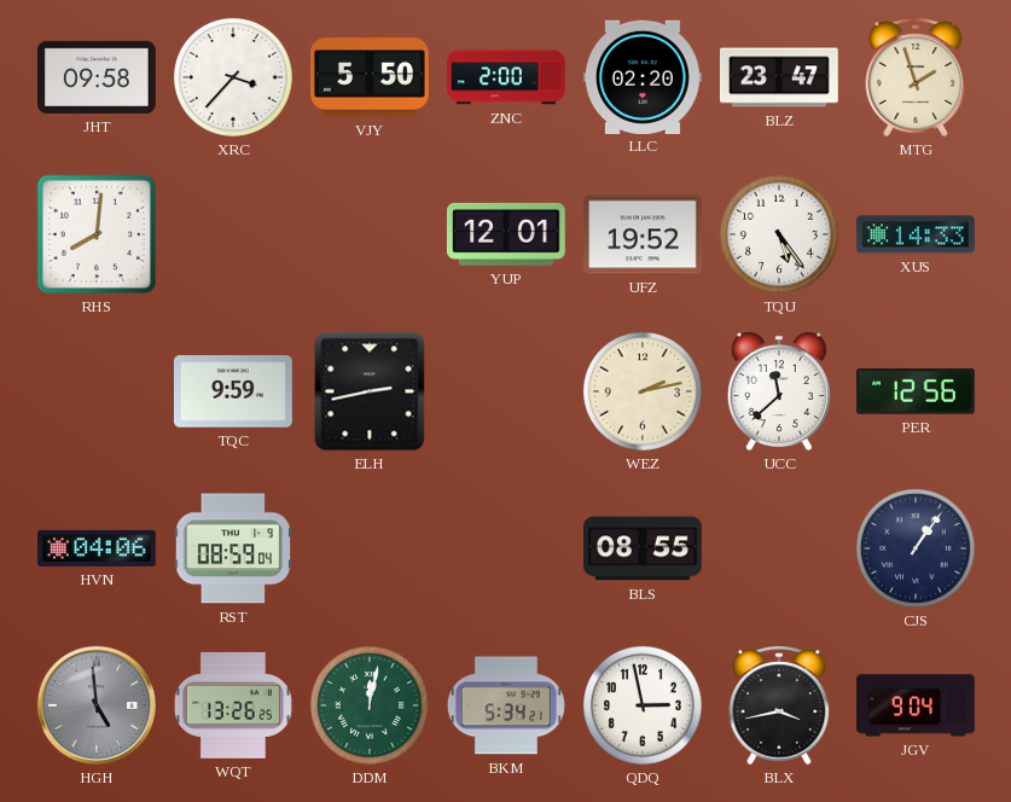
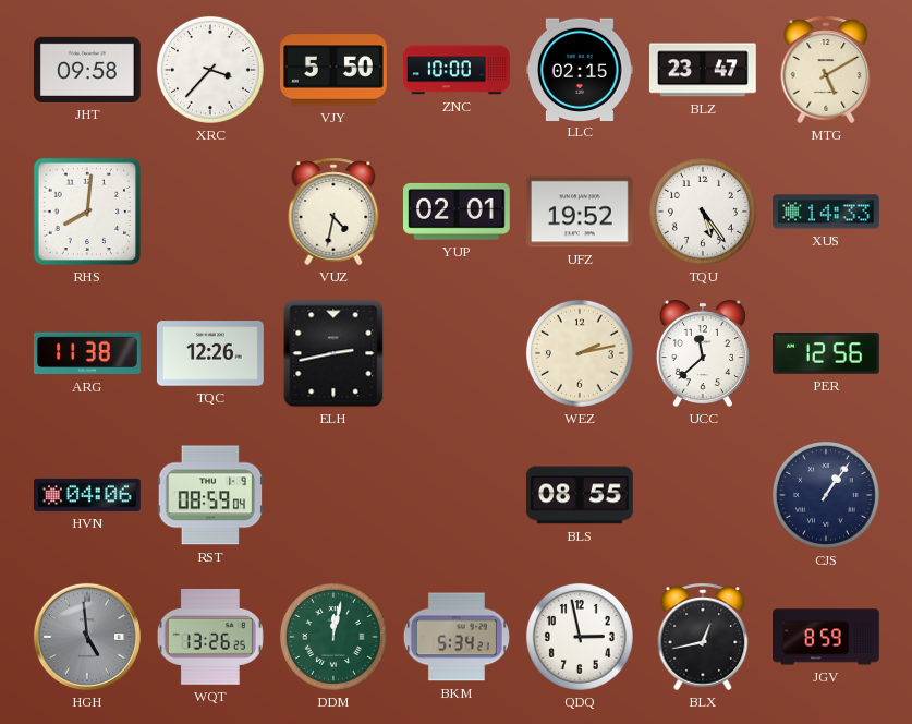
ZNC: 2:00 -> 10:00 (458, 70)
LLC: 02:20 -> 02:15 (580, 69)
MTG: 1:57 -> 5:10 (826, 70)
VUZ: none -> 4:32 (333, 212)
YUP: 12:01 -> 02:01 (457, 212)
ARG: none -> 11:38 (87, 353)
TQC: 9:59 -> 12:26 (210, 353)
BLX: 3:43 -> 12:43 (703, 637)
JGV: 9:04 -> 8:59 (827, 637)
